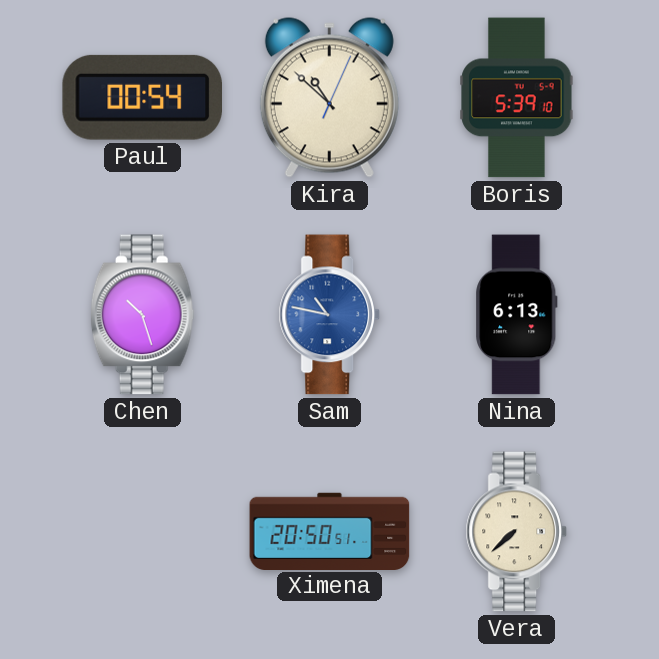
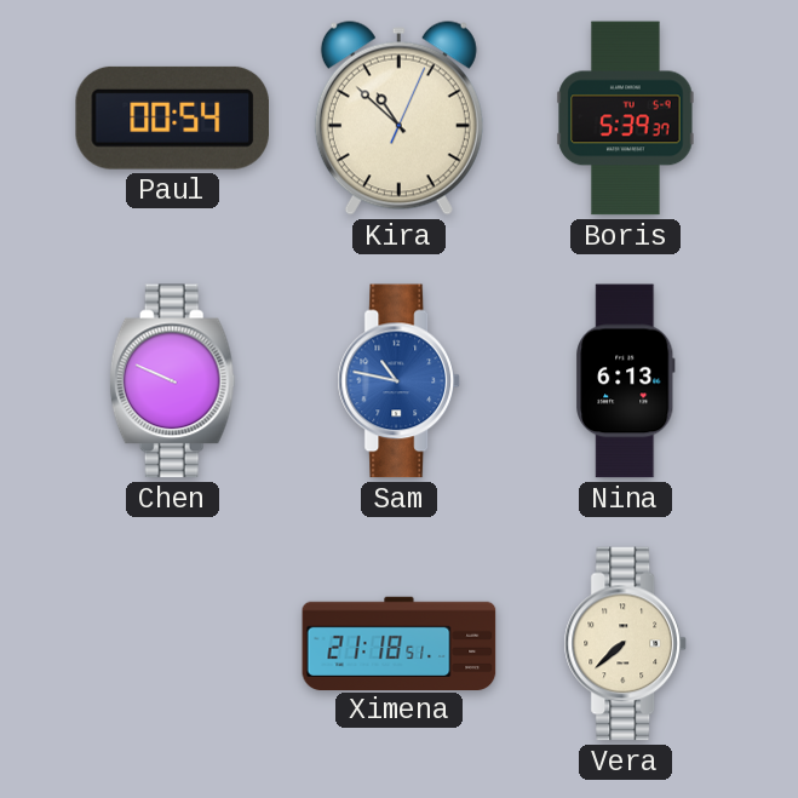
Boris: 5:39:10 -> 5:39:37 (626, 119)
Chen: 10:27 -> 9:49 (172, 381)
Ximena: 20:50 -> 21:18 (400, 643)
